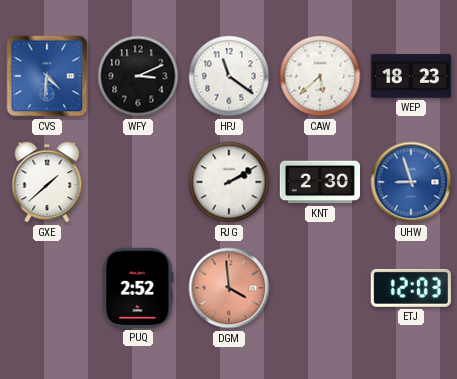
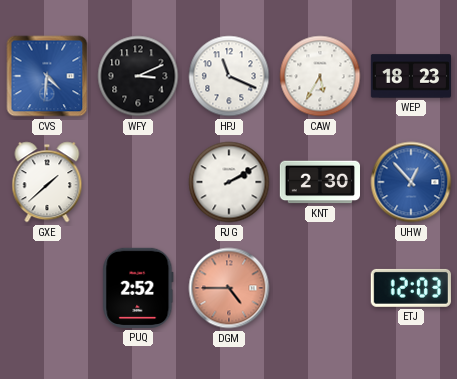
HPJ: 11:21 -> 11:19 (229, 76)
CAW: 5:38 -> 5:35 (320, 76)
UHW: 8:57 -> 12:53 (411, 182)
DGM: 3:59 -> 4:45 (229, 288)
